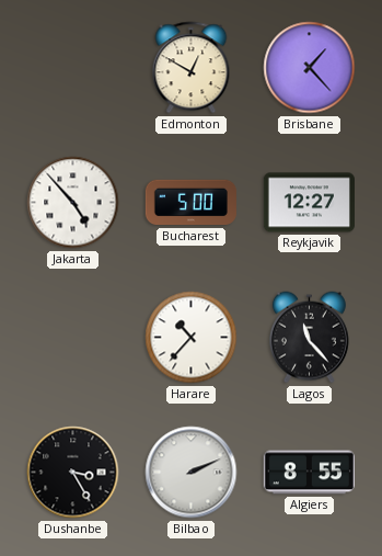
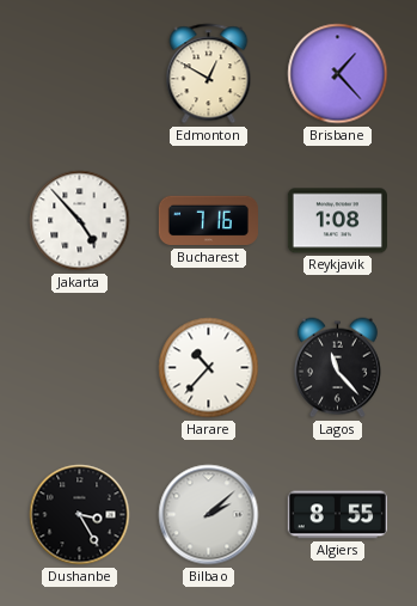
Bucharest: 5:00 -> 7:16 (208, 221)
Reykjavik: 12:27 -> 1:08 (337, 221)
Bilbao: 2:11 -> 2:08 (209, 515)
